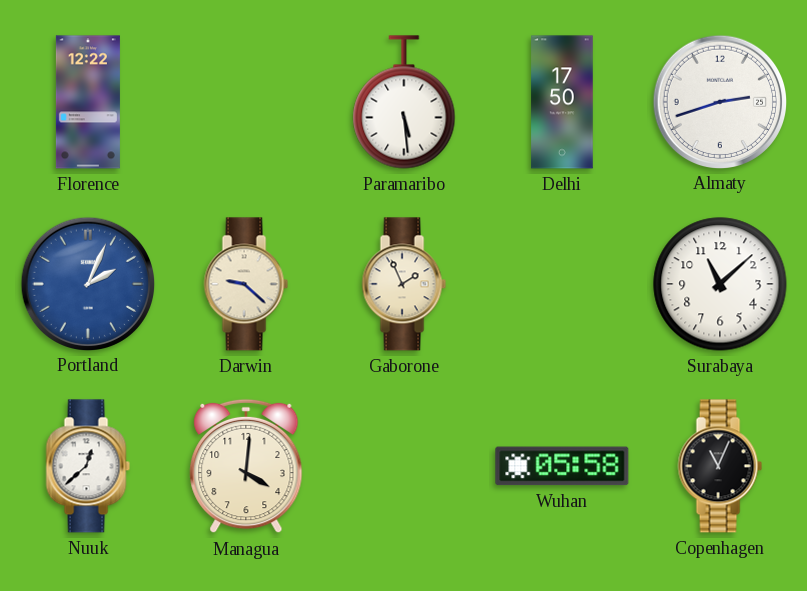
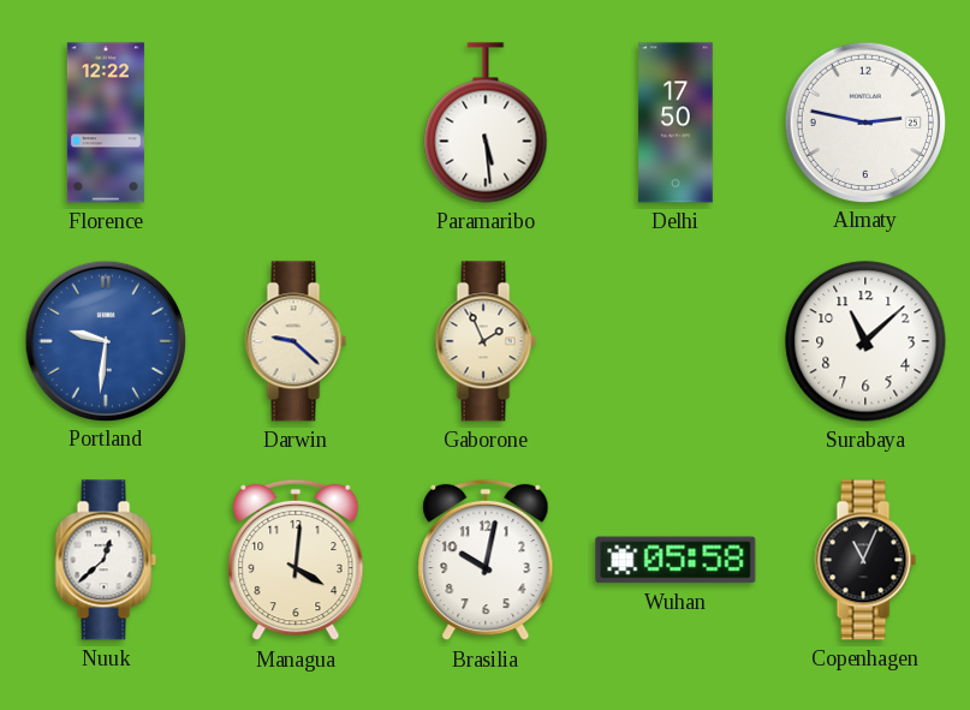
Almaty: 2:42 -> 2:47 (864, 121)
Portland: 2:04 -> 9:31 (105, 340)
Brasilia: none -> 10:02 (486, 560)
